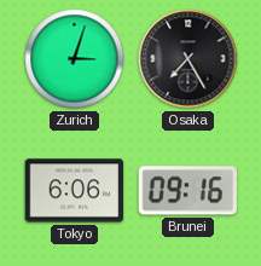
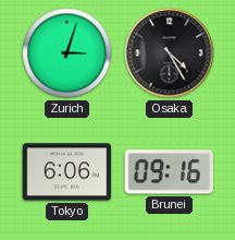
Osaka: 7:25 -> 4:25 (170, 53)
